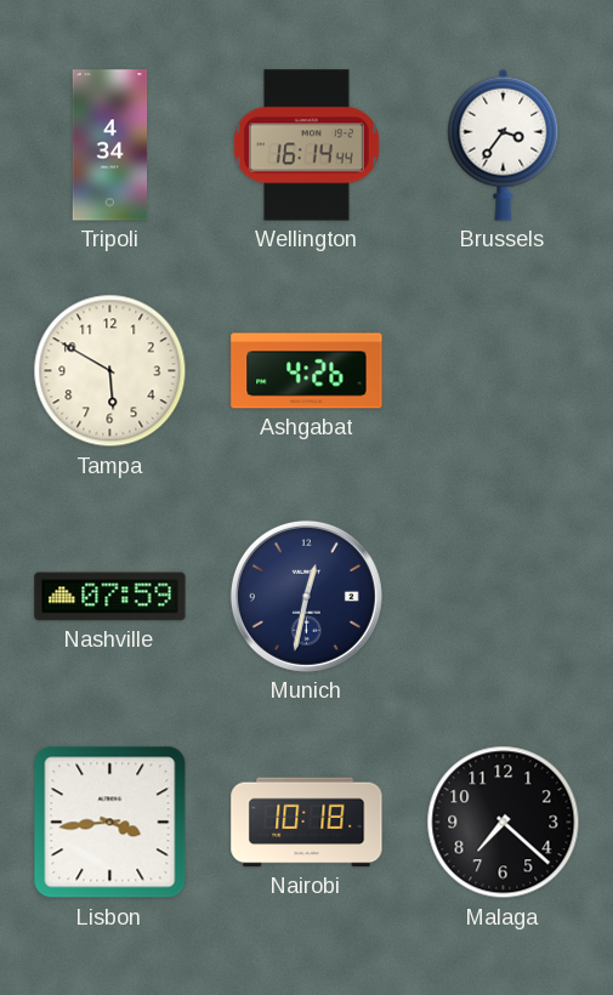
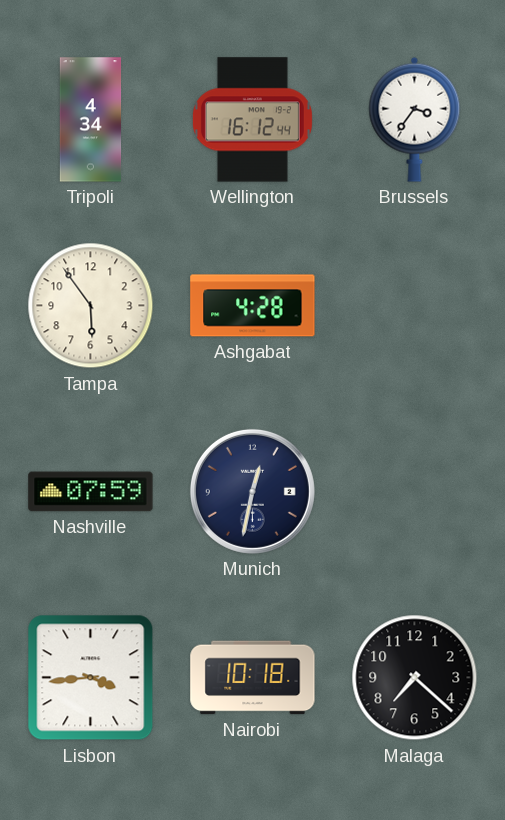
Wellington: 16:14 -> 16:12 (252, 120)
Tampa: 5:50 -> 5:54 (91, 306)
Ashgabat: 4:26 -> 4:28 (253, 306)
